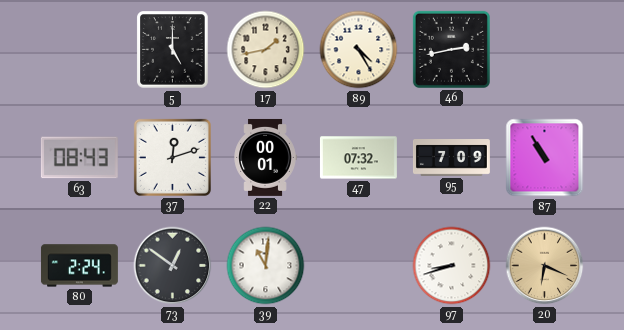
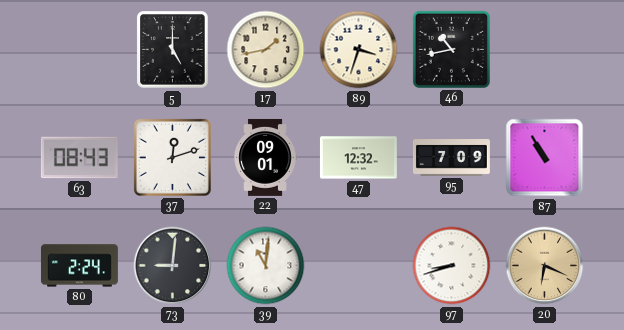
89: 4:25 -> 3:33 (359, 50)
46: 2:43 -> 10:43 (451, 49)
22: 00:01 -> 09:01 (265, 157)
47: 07:32 -> 12:32 (358, 158)
73: 12:51 -> 9:01 (173, 266)
